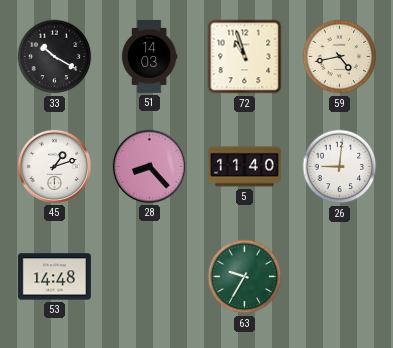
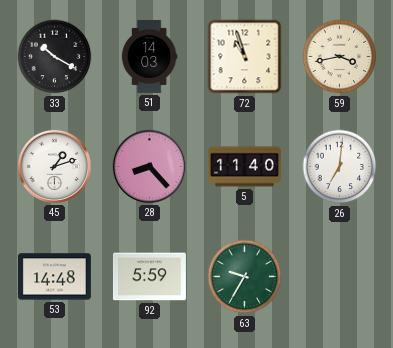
59: 4:43 -> 3:43 (340, 57)
26: 9:01 -> 7:01 (340, 167)
92: none -> 5:59 (149, 277)
